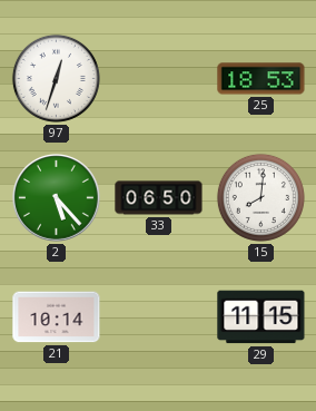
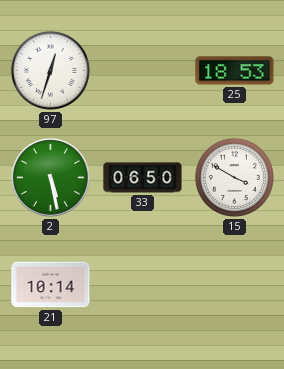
2: 5:23 -> 5:28 (51, 178)
15: 8:01 -> 3:50 (234, 177)
29: 11:15 -> none (261, 317)
